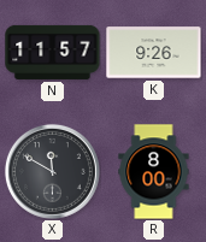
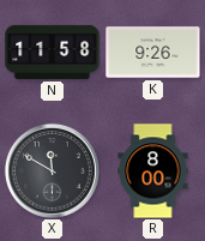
N: 11:57 -> 11:58 (53, 52)
